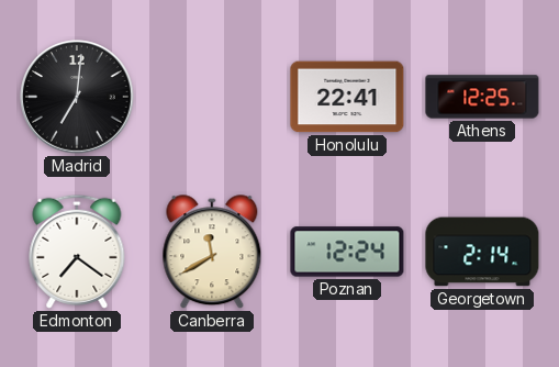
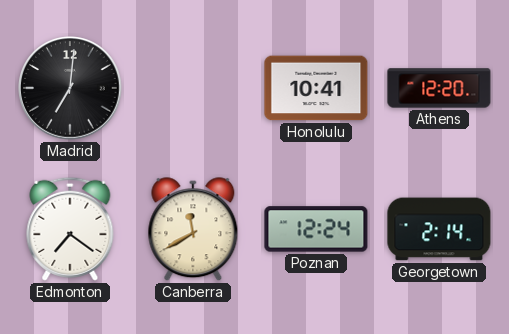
Honolulu: 22:41 -> 10:41 (316, 88)
Athens: 12:25 -> 12:20 (439, 88)
